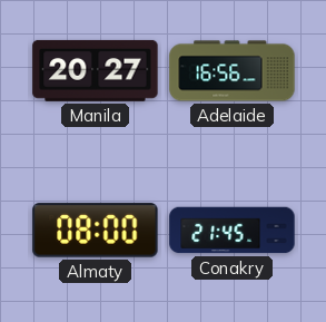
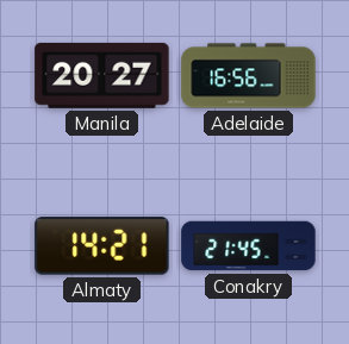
Almaty: 08:00 -> 14:21 (102, 246)
